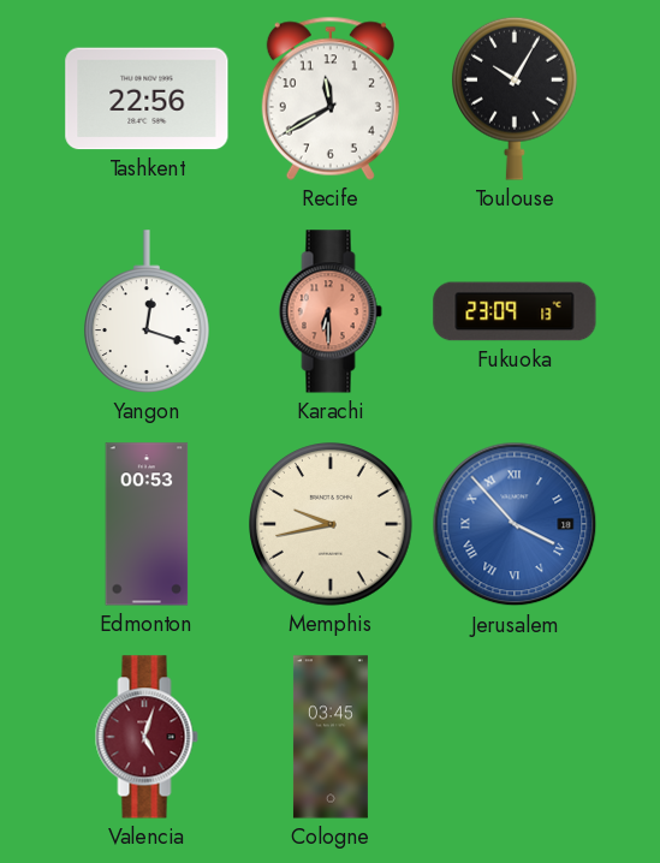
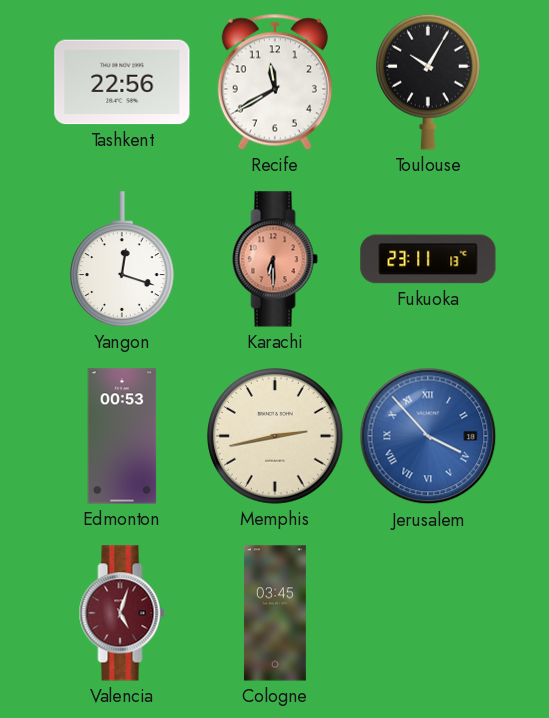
Fukuoka: 23:09 -> 23:11 (428, 259)
Memphis: 9:43 -> 2:43 (276, 437)
